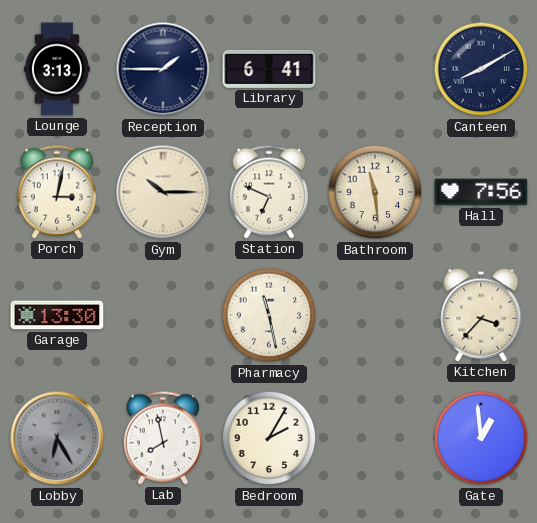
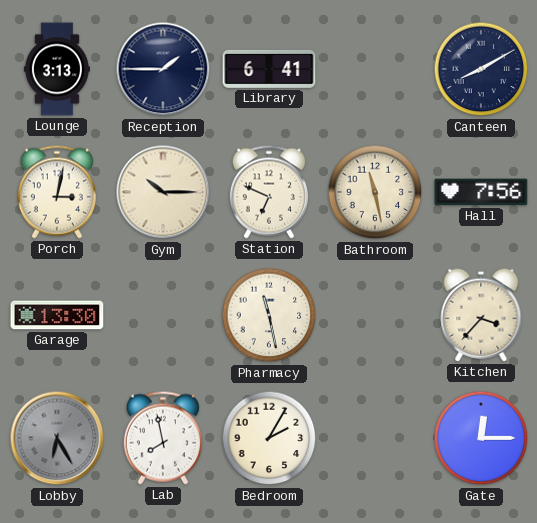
Bathroom: 11:29 -> 11:28 (375, 192)
Gate: 12:59 -> 12:15 (481, 438)
